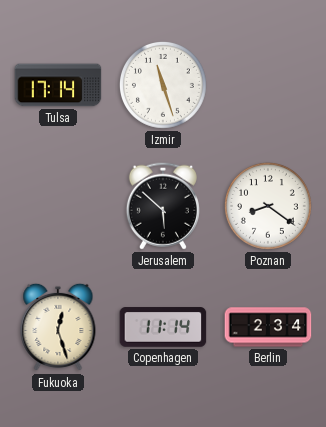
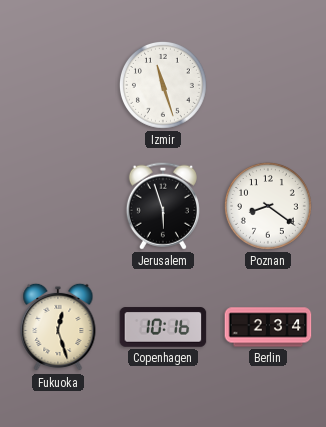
Tulsa: 17:14 -> none (58, 85)
Jerusalem: 5:52 -> 5:57 (163, 206)
Copenhagen: 11:14 -> 10:16 (163, 327)
